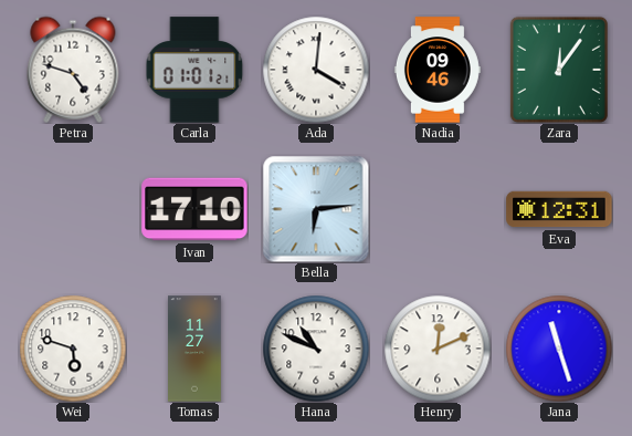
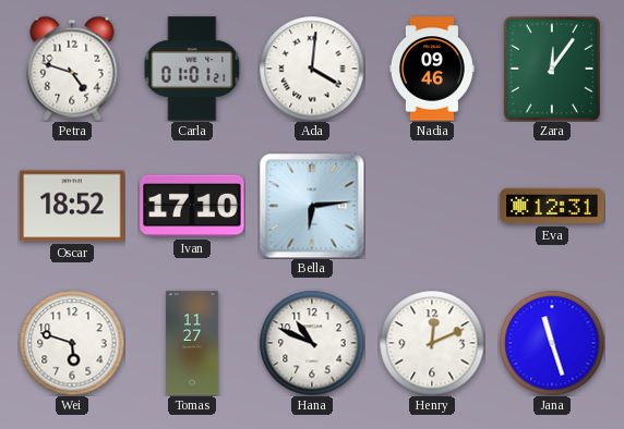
Oscar: none -> 18:52 (72, 206)
